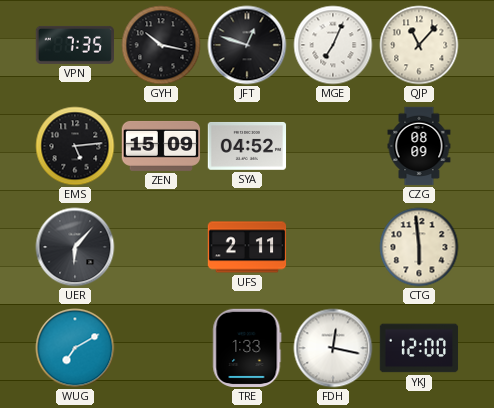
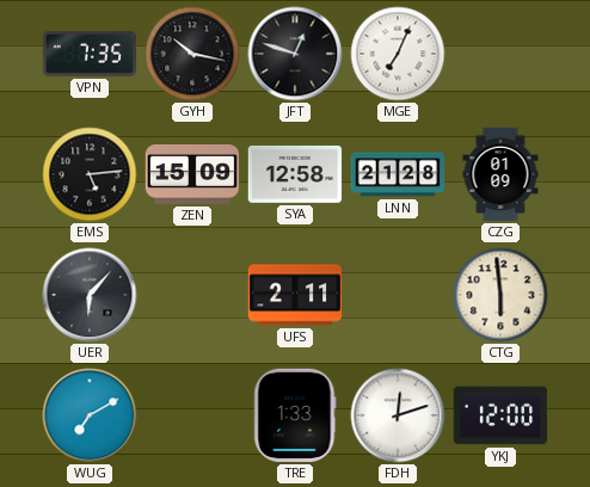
QJP: 11:07 -> none (419, 45)
SYA: 04:52 -> 12:58 (295, 174)
LNN: none -> 21:28 (398, 174)
CZG: 08:09 -> 01:09 (500, 174)
FDH: 12:17 -> 12:12 (398, 415)
